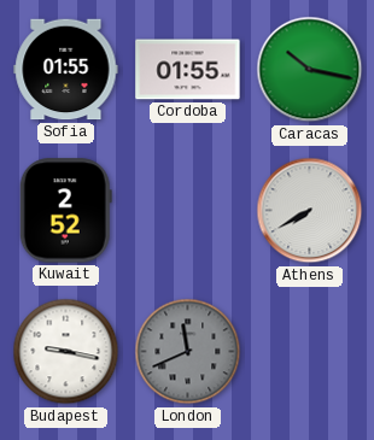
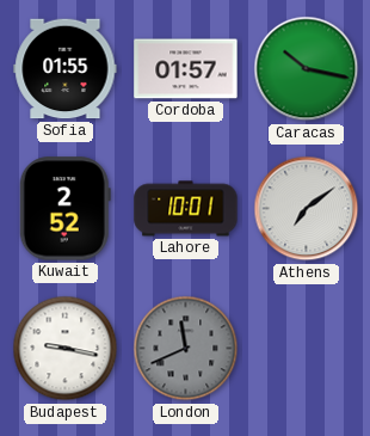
Cordoba: 01:55 -> 01:57 (186, 69)
Lahore: none -> 10:01 (186, 209)
Athens: 7:40 -> 7:09 (307, 209)
